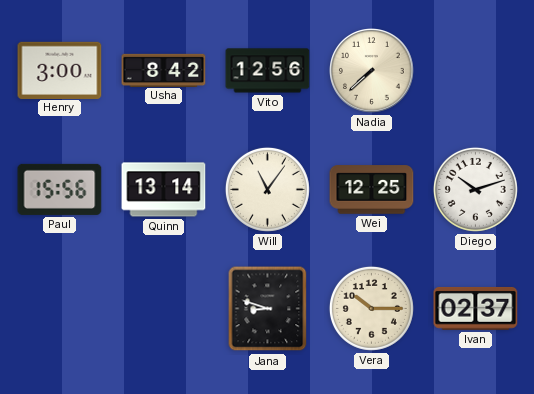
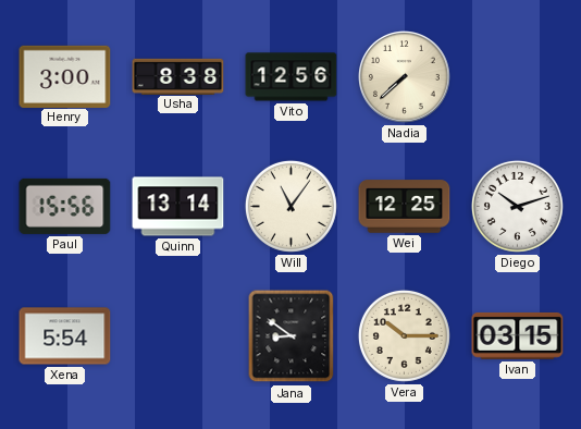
Usha: 8:42 -> 8:38 (178, 76)
Xena: none -> 5:54 (65, 336)
Jana: 8:48 -> 8:51 (292, 336)
Ivan: 02:37 -> 03:15 (518, 335)
